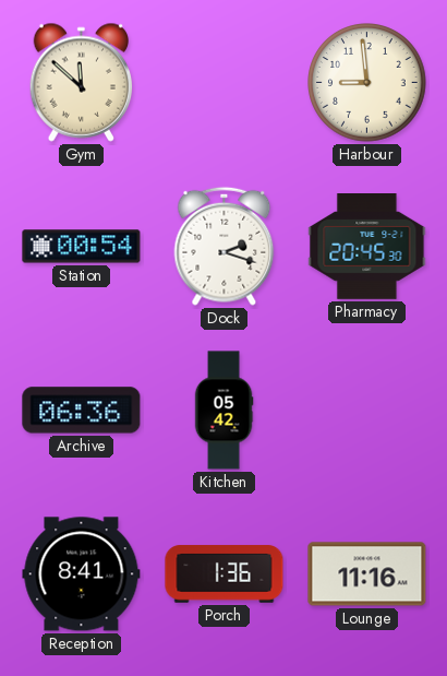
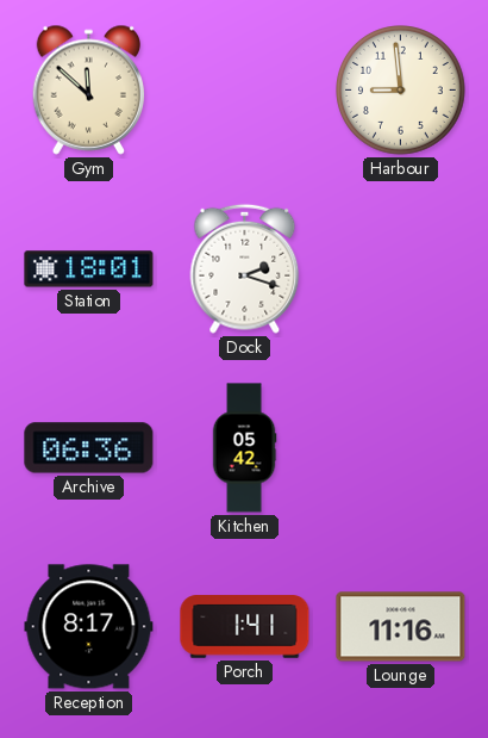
Station: 00:54 -> 18:01 (89, 269)
Pharmacy: 20:45 -> none (367, 247)
Reception: 8:41 -> 8:17 (89, 627)
Porch: 1:36 -> 1:41 (245, 627)
